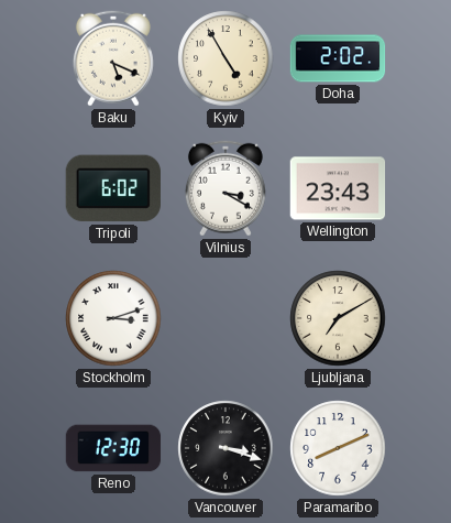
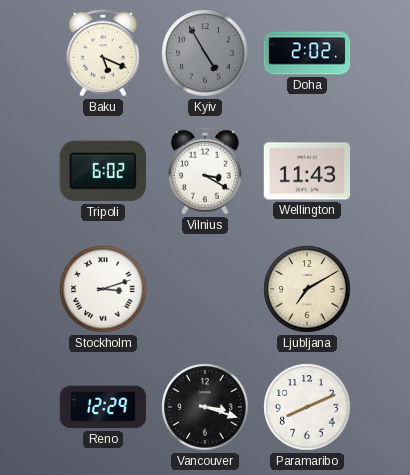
Kyiv dial: cream -> grey (205, 53)
Wellington: 23:43 -> 11:43 (307, 171)
Reno: 12:30 -> 12:29 (103, 407)
